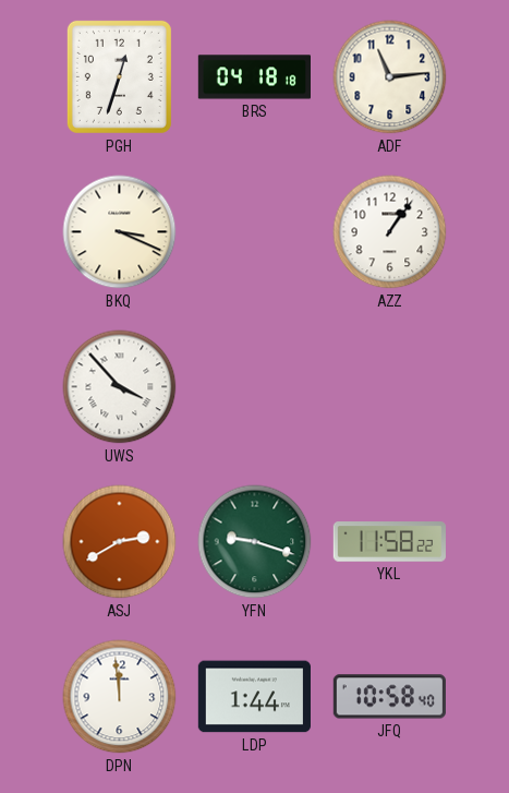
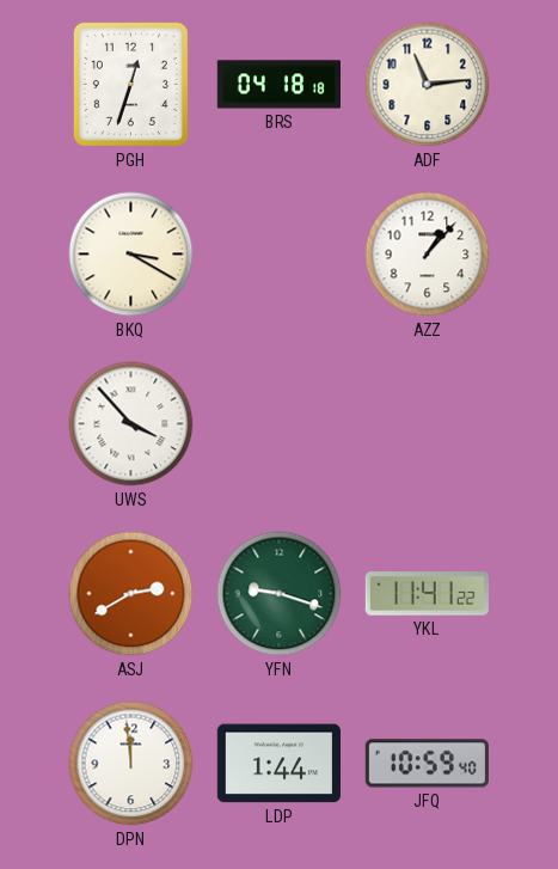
BKQ: 3:19 -> 3:20 (131, 255)
AZZ: 1:06 -> 1:07 (428, 255)
YKL: 11:58 -> 11:41 (427, 594)
JFQ: 10:58 -> 10:59 (427, 764)
